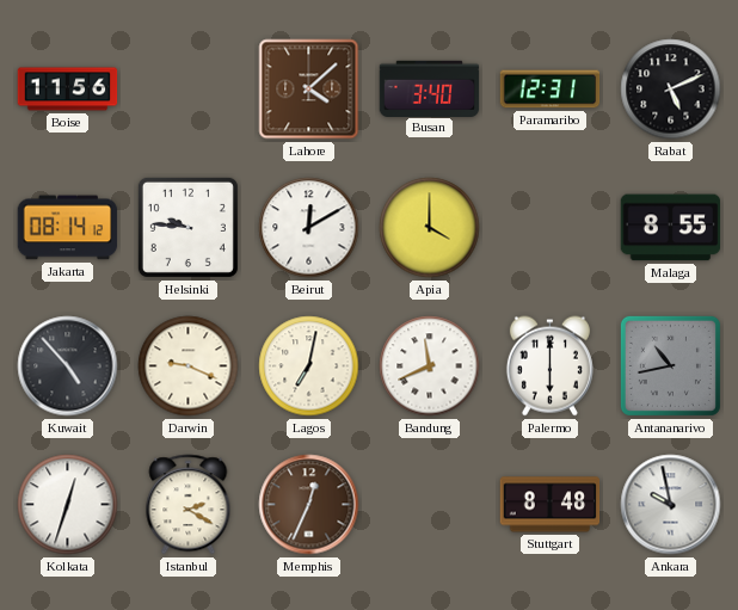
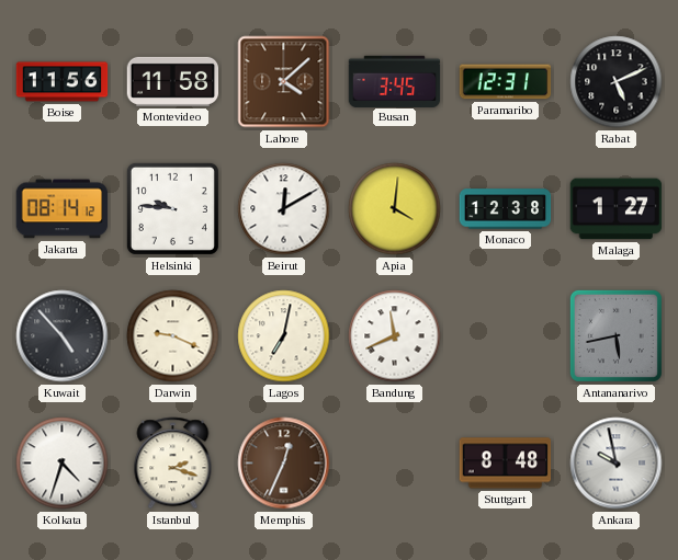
Montevideo: none -> 11:58 (173, 81)
Busan: 3:40 -> 3:45 (395, 81)
Apia: 4:00 -> 4:01 (395, 209)
Monaco: none -> 12:38 (506, 209)
Malaga: 8:55 -> 1:27 (617, 209)
Palermo: 6:00 -> none (549, 366)
Antananarivo: 10:43 -> 5:43 (615, 335)
Kolkata: 12:33 -> 4:33 (63, 464)
Istanbul: 2:20 -> 2:18 (173, 464)
